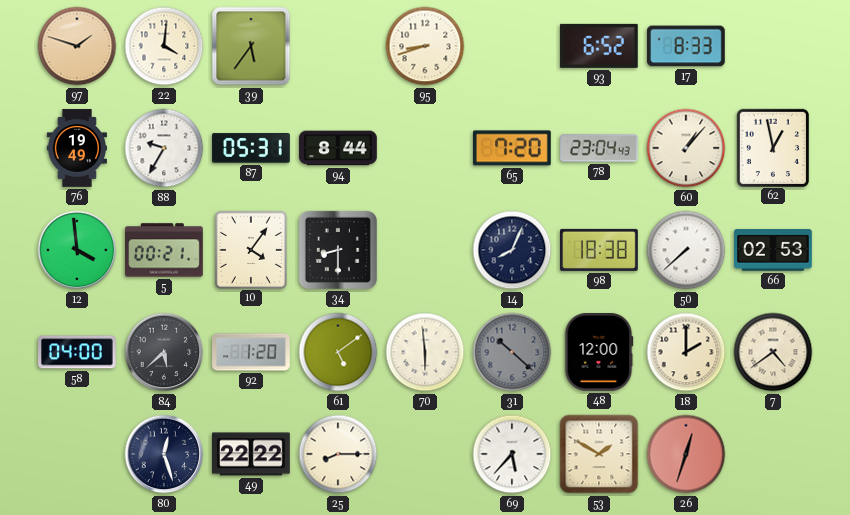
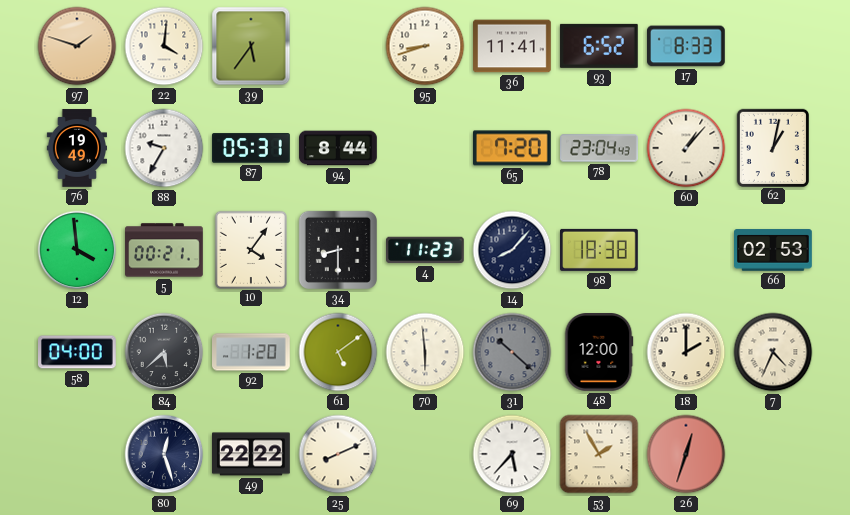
36: none -> 11:41 (512, 46)
62: 12:58 -> 1:02 (772, 147)
4: none -> 11:23 (426, 250)
14: 8:04 -> 8:07 (512, 250)
50: 7:38 -> none (686, 250)
7: 4:39 -> 4:34 (773, 352)
25: 8:15 -> 8:11 (338, 454)
53: 1:50 -> 1:55 (599, 454)
